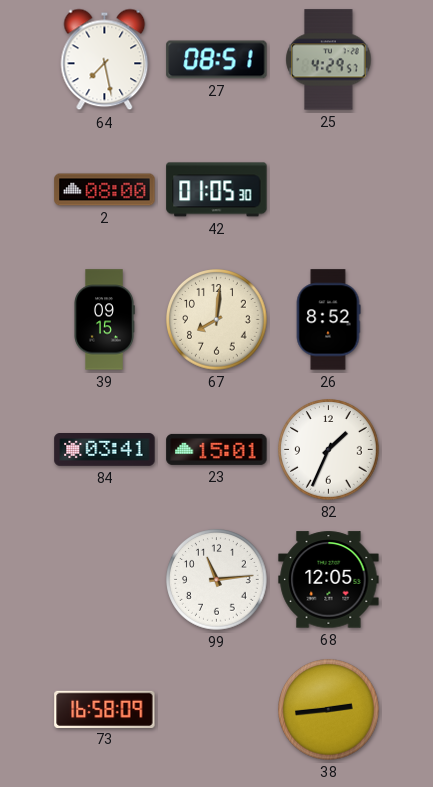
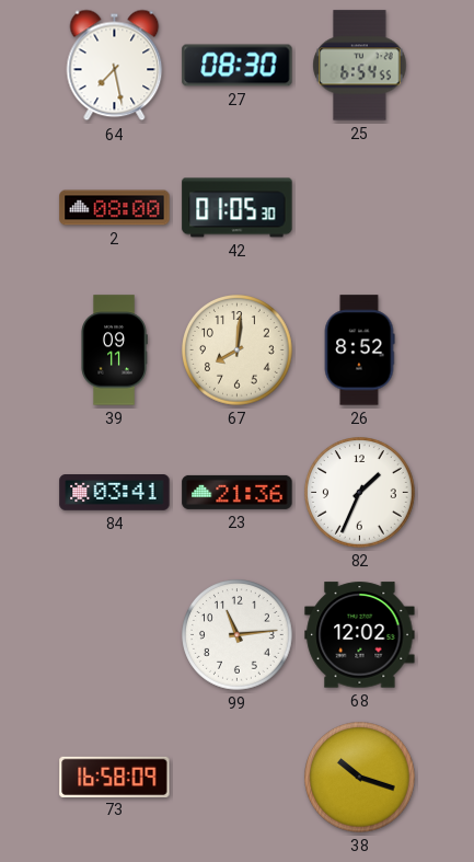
27: 08:51 -> 08:30 (238, 66)
25: 4:29 -> 6:54 (360, 66)
39: 09:15 -> 09:11 (114, 350)
23: 15:01 -> 21:36 (238, 492)
68: 12:05 -> 12:02 (360, 635)
38: 2:44 -> 10:18 (360, 778)
